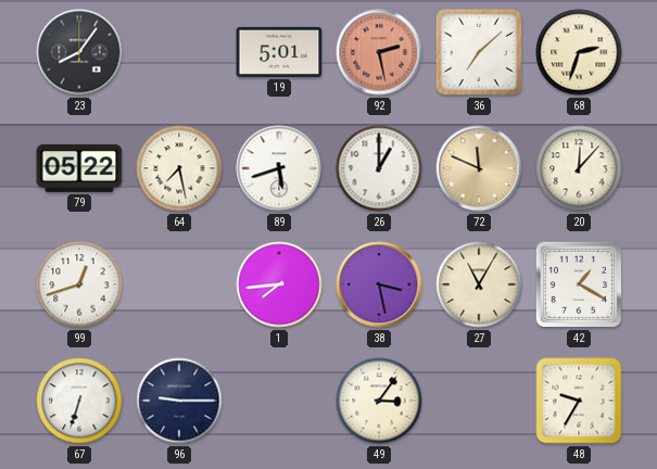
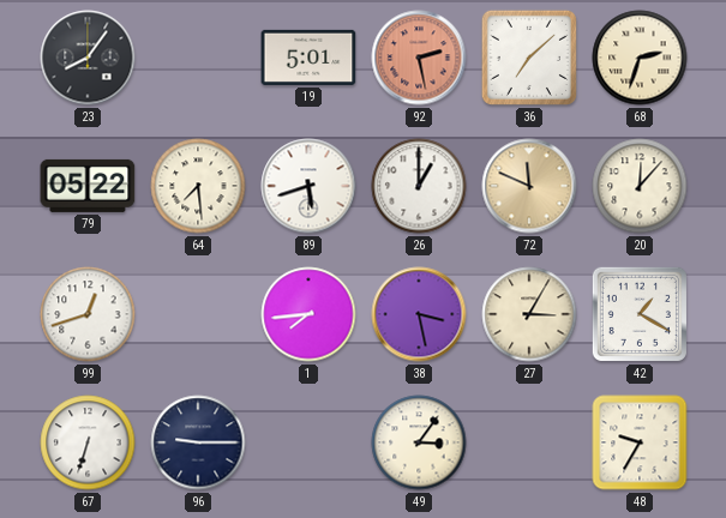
64: 7:28 -> 7:29 (198, 186)
27: 11:05 -> 3:05 (529, 314)
